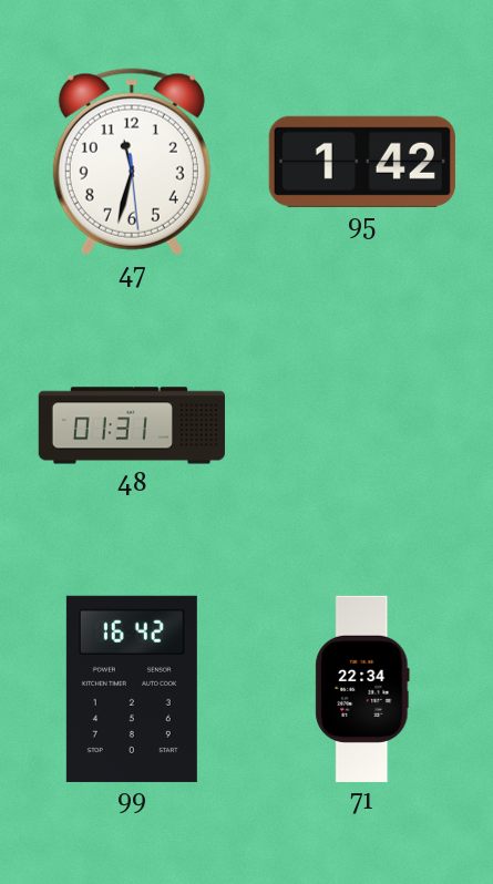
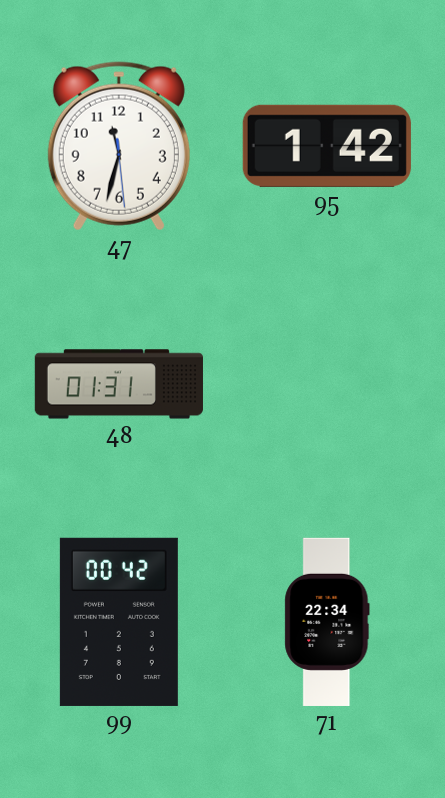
99: 16:42 -> 00:42 (119, 622)
